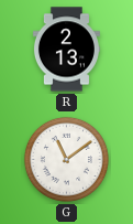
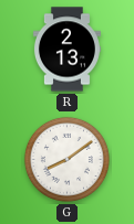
G: 11:09 -> 8:09 (66, 159)
